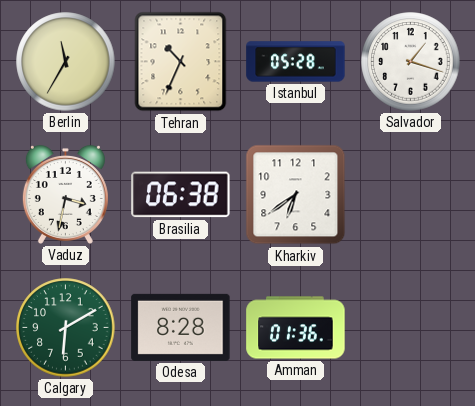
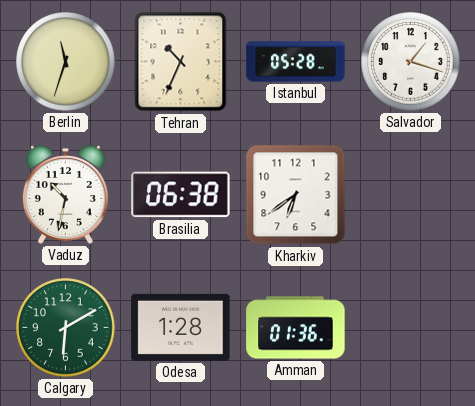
Berlin: 11:35 -> 11:33 (66, 62)
Vaduz: 3:32 -> 10:32 (65, 194)
Odesa: 8:28 -> 1:28 (181, 327)
